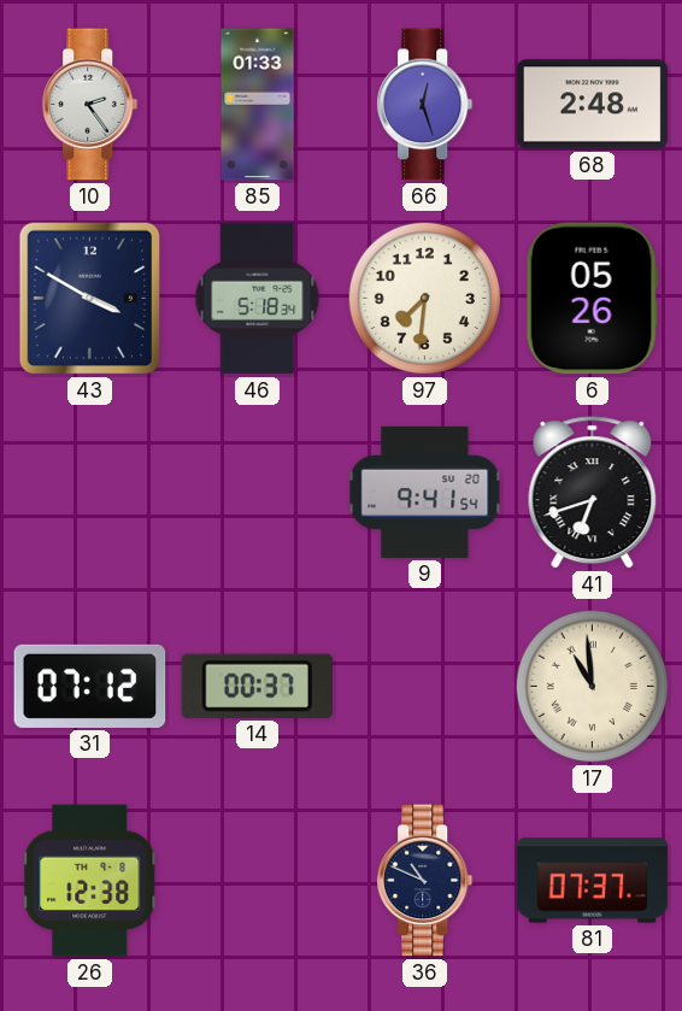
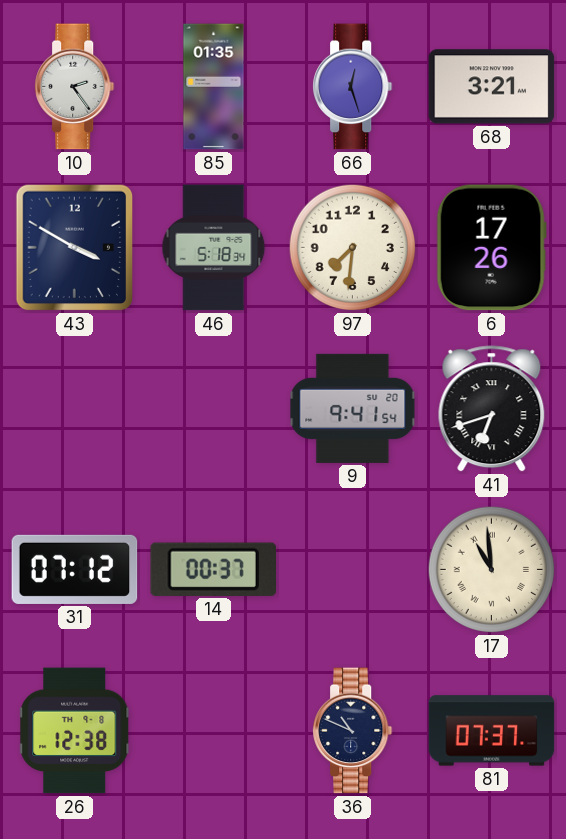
85: 01:33 -> 01:35 (214, 87)
68: 2:48 -> 3:21 (492, 87)
6: 05:26 -> 17:26 (491, 248)
